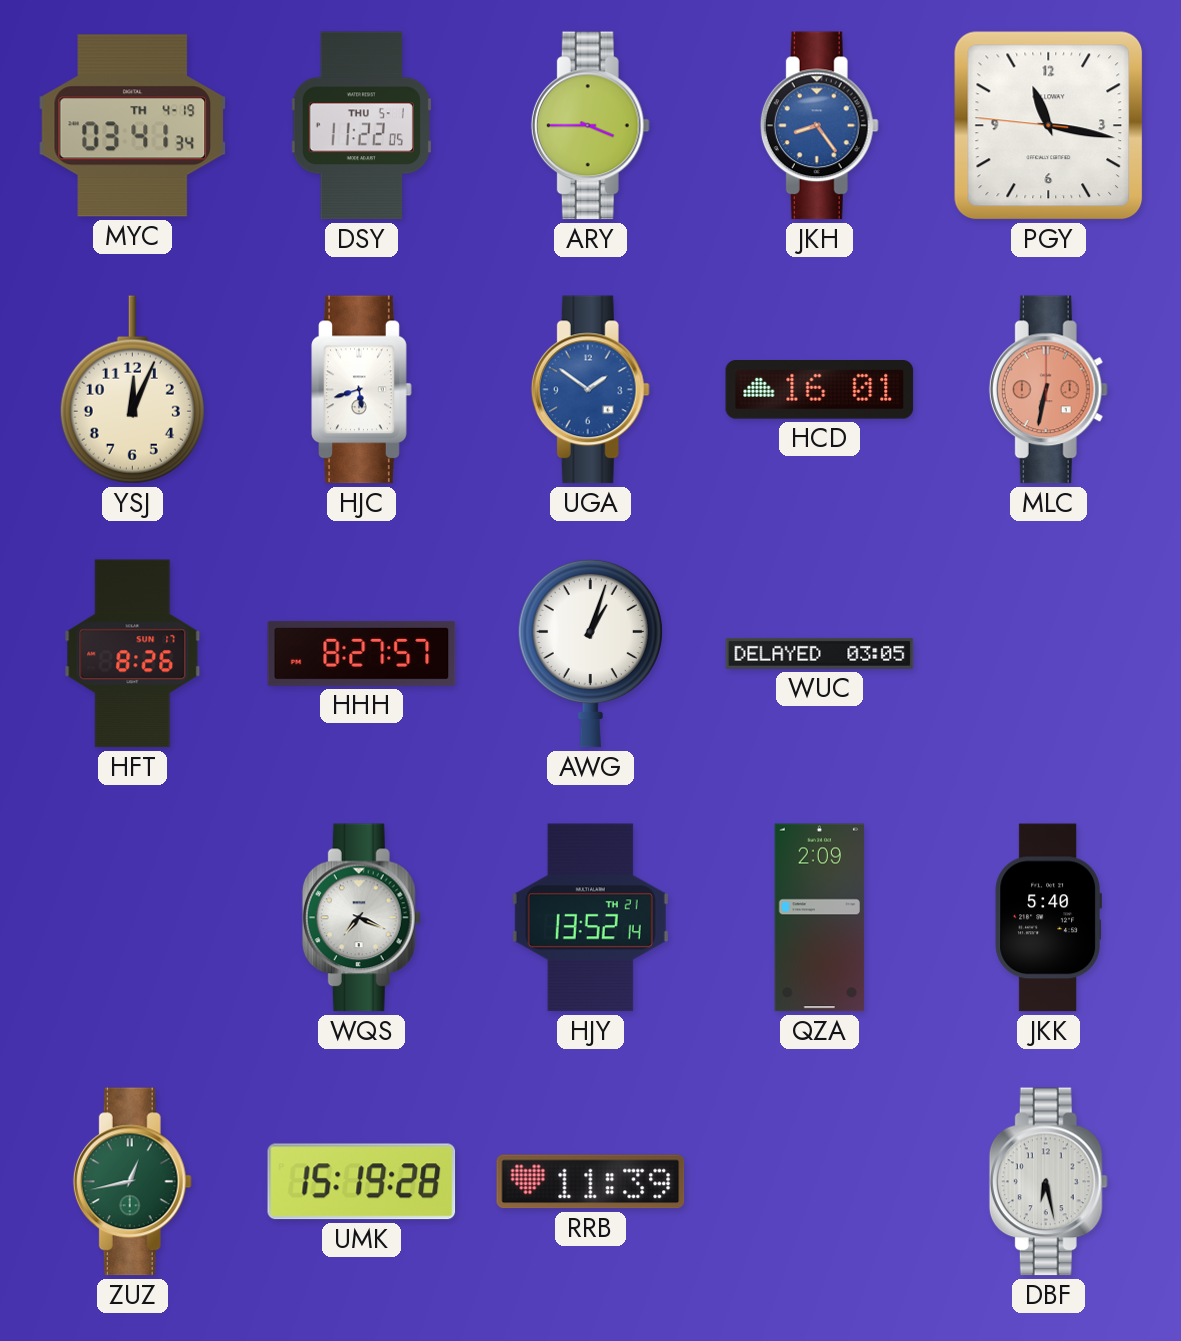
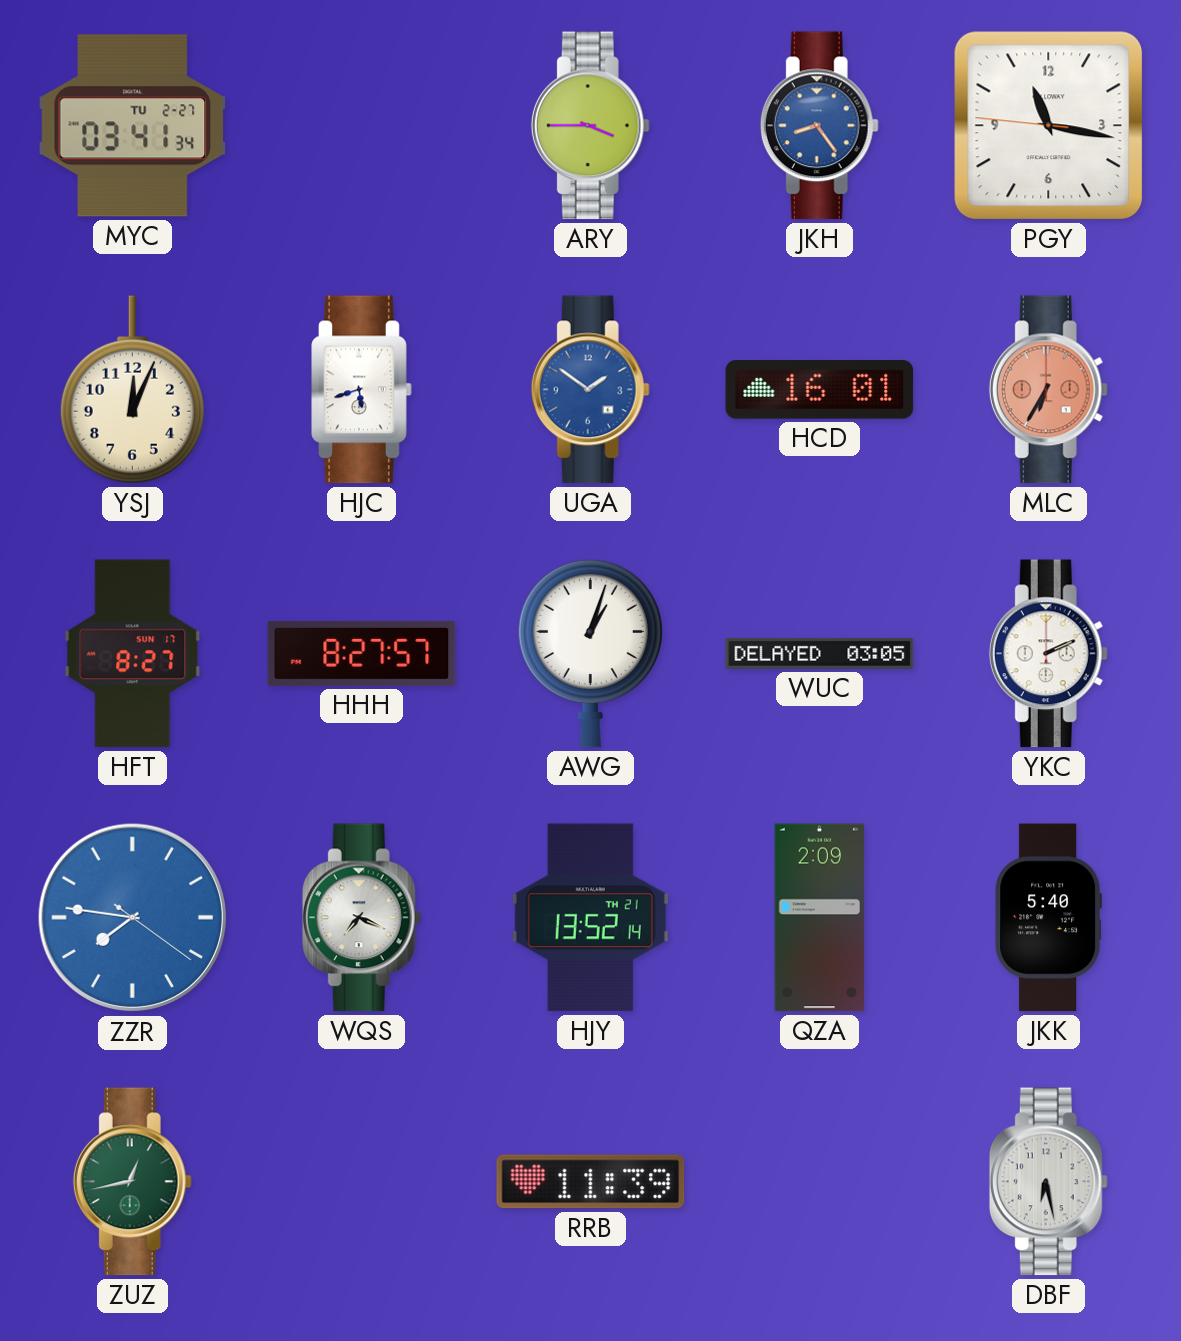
MYC date: TH 4-19 -> TU 2-27 (133, 126)
DSY: 11:22 -> none (361, 126)
MLC: 6:32 -> 6:35 (1048, 390)
HFT: 8:26 -> 8:27 (133, 654)
YKC: none -> 2:11 (1048, 654)
ZZR: none -> 7:46 (133, 918)
UMK: 15:19 -> none (362, 1182)
